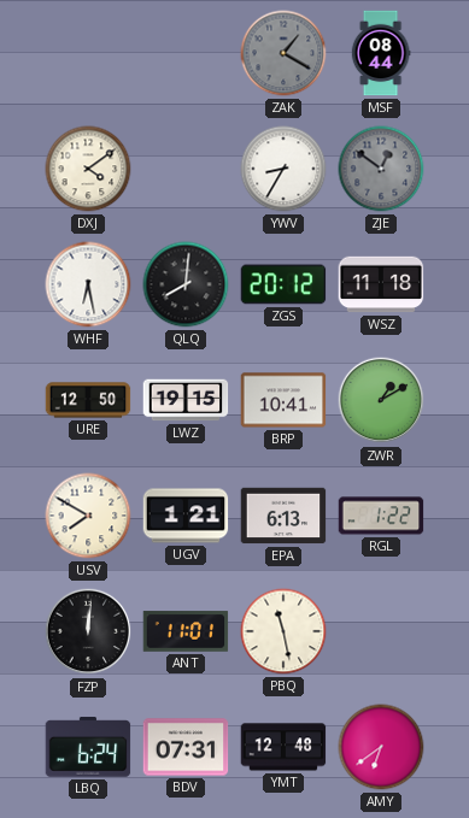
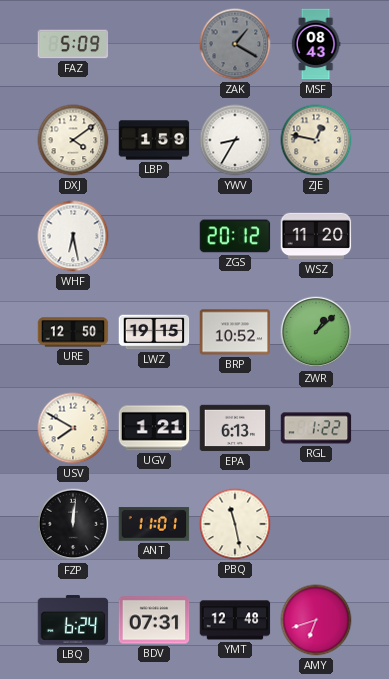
FAZ: none -> 5:09 (73, 44)
MSF: 08:44 -> 08:43 (316, 44)
LBP: none -> 1:59 (154, 140)
ZJE: 12:51 -> 12:47 (316, 140)
ZJE dial: grey -> cream (316, 140)
QLQ: 8:01 -> none (186, 284)
WSZ: 11:18 -> 11:20 (316, 236)
BRP: 10:41 -> 10:52 (235, 332)
ZWR: 1:10 -> 1:08 (316, 332)
AMY: 6:39 -> 6:42 (316, 620)
